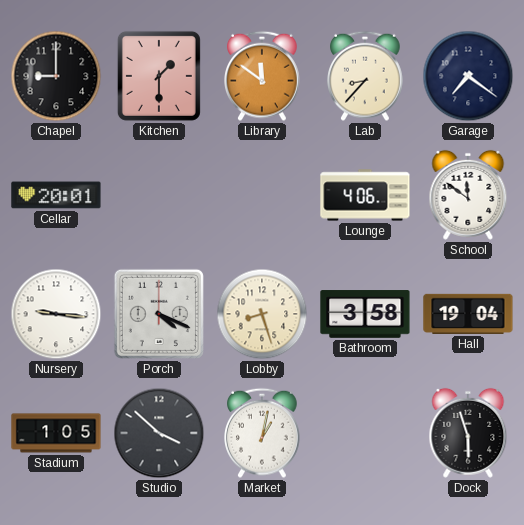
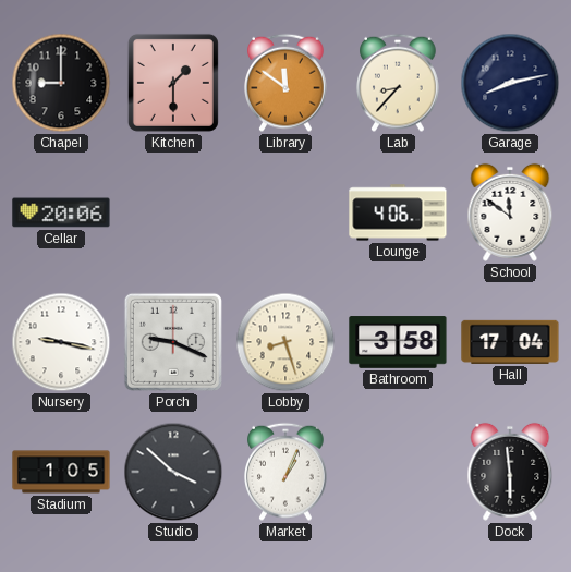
Garage: 7:21 -> 8:13 (510, 83)
Cellar: 20:01 -> 20:06 (61, 212)
Nursery: 9:16 -> 9:17 (61, 342)
Porch: 4:19 -> 9:19 (173, 342)
Hall: 19:04 -> 17:04 (510, 342)
Market: 1:02 -> 1:04 (287, 472)
Dock: 5:57 -> 5:59 (510, 472)
